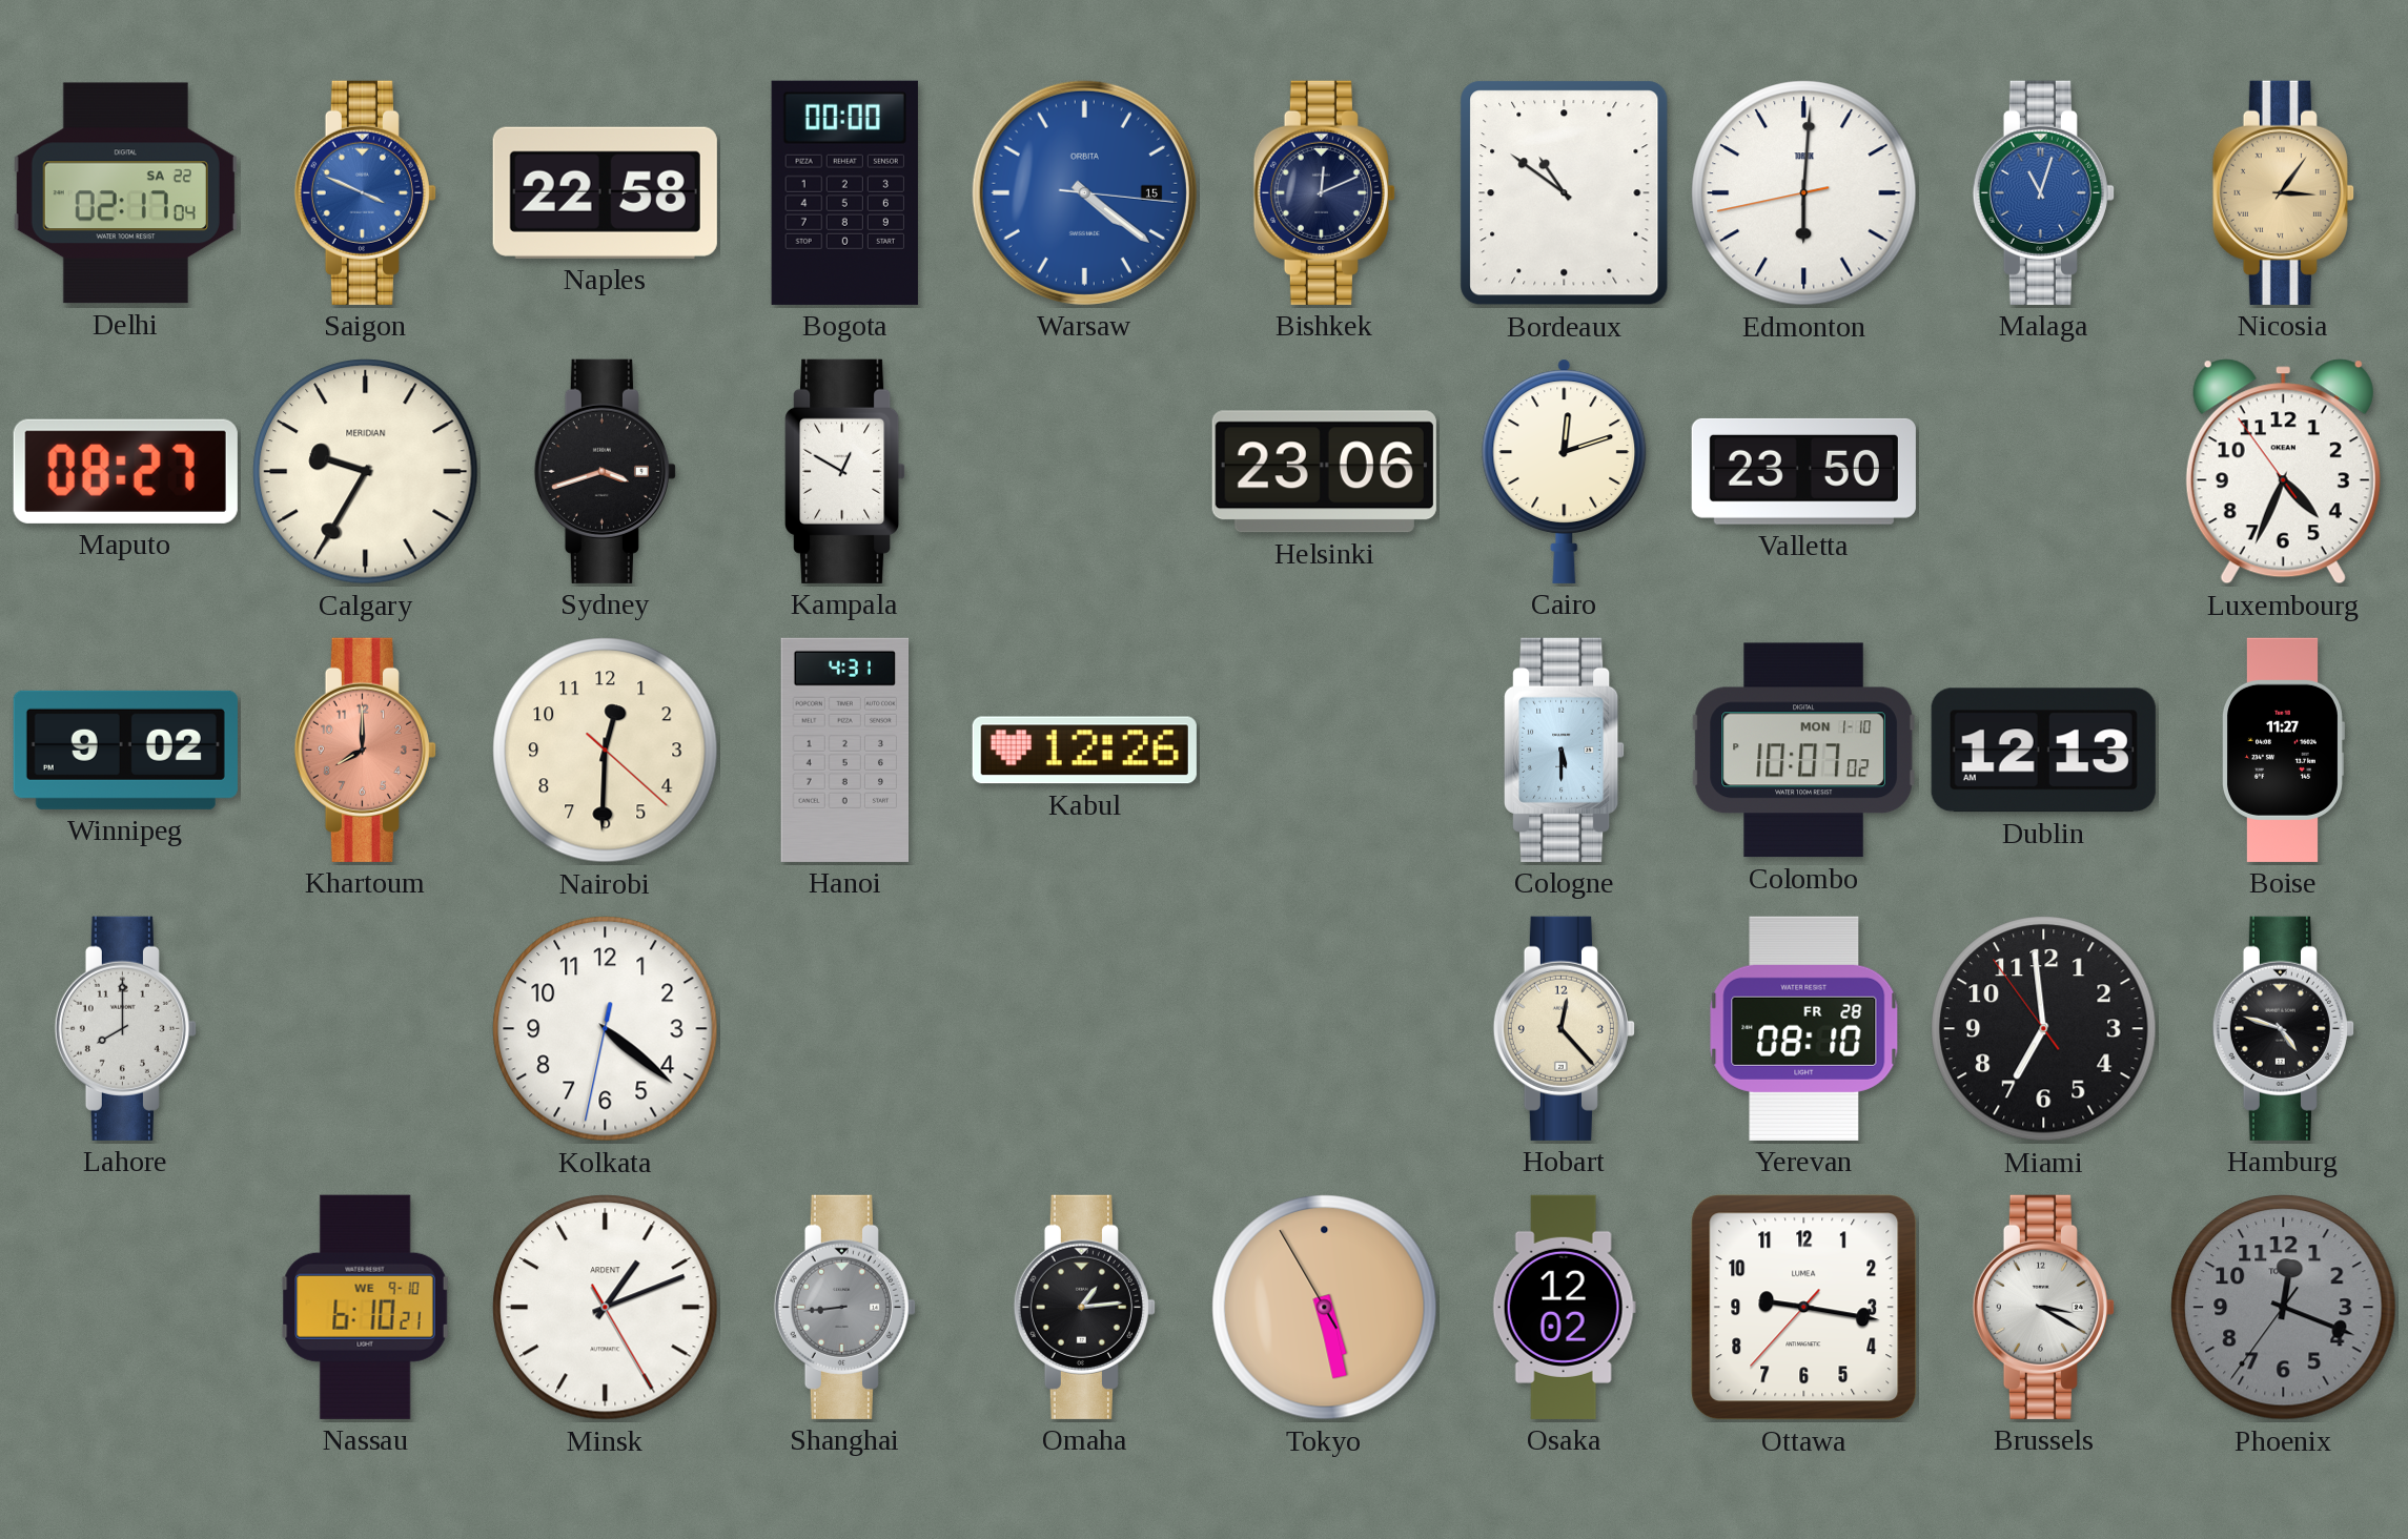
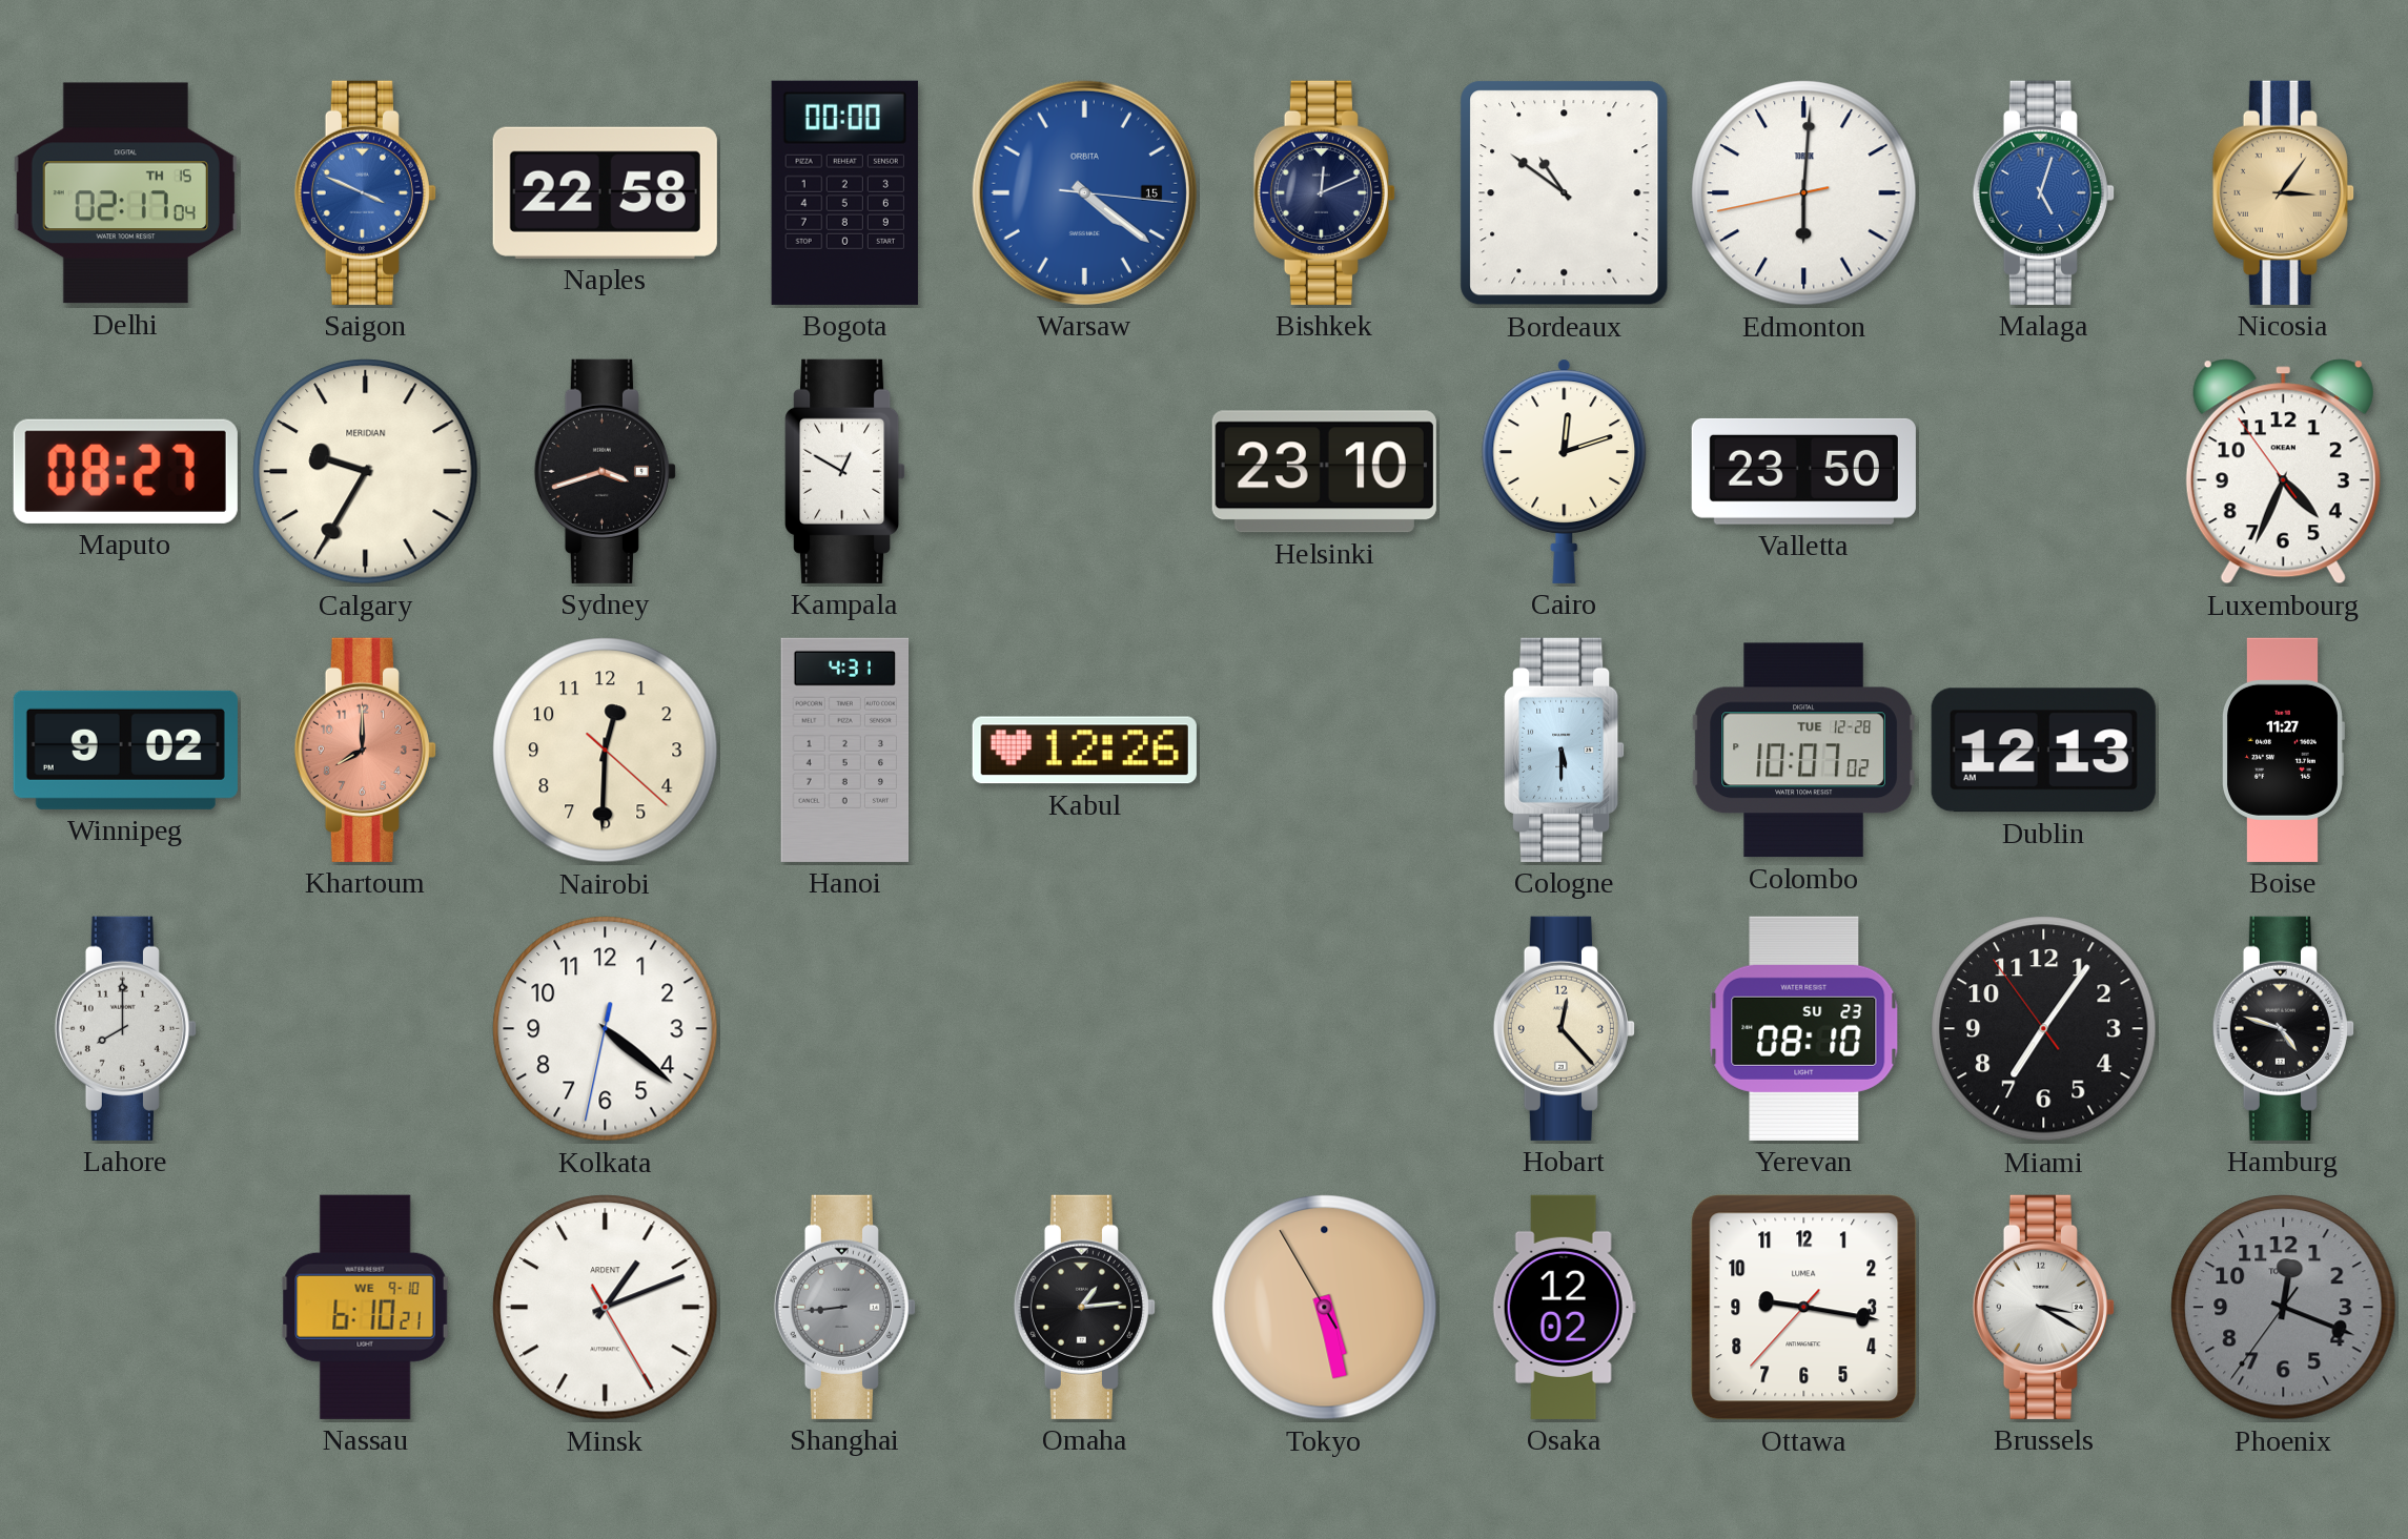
Delhi date: SA 22 -> TH 15 (125, 193)
Malaga: 11:03 -> 5:03 (2043, 192)
Helsinki: 23:06 -> 23:10 (1324, 472)
Colombo date: MON 1-10 -> TUE 12-28 (1803, 751)
Yerevan date: FR 28 -> SU 23 (1804, 1028)
Miami: 6:58 -> 7:05 (2044, 1029)
